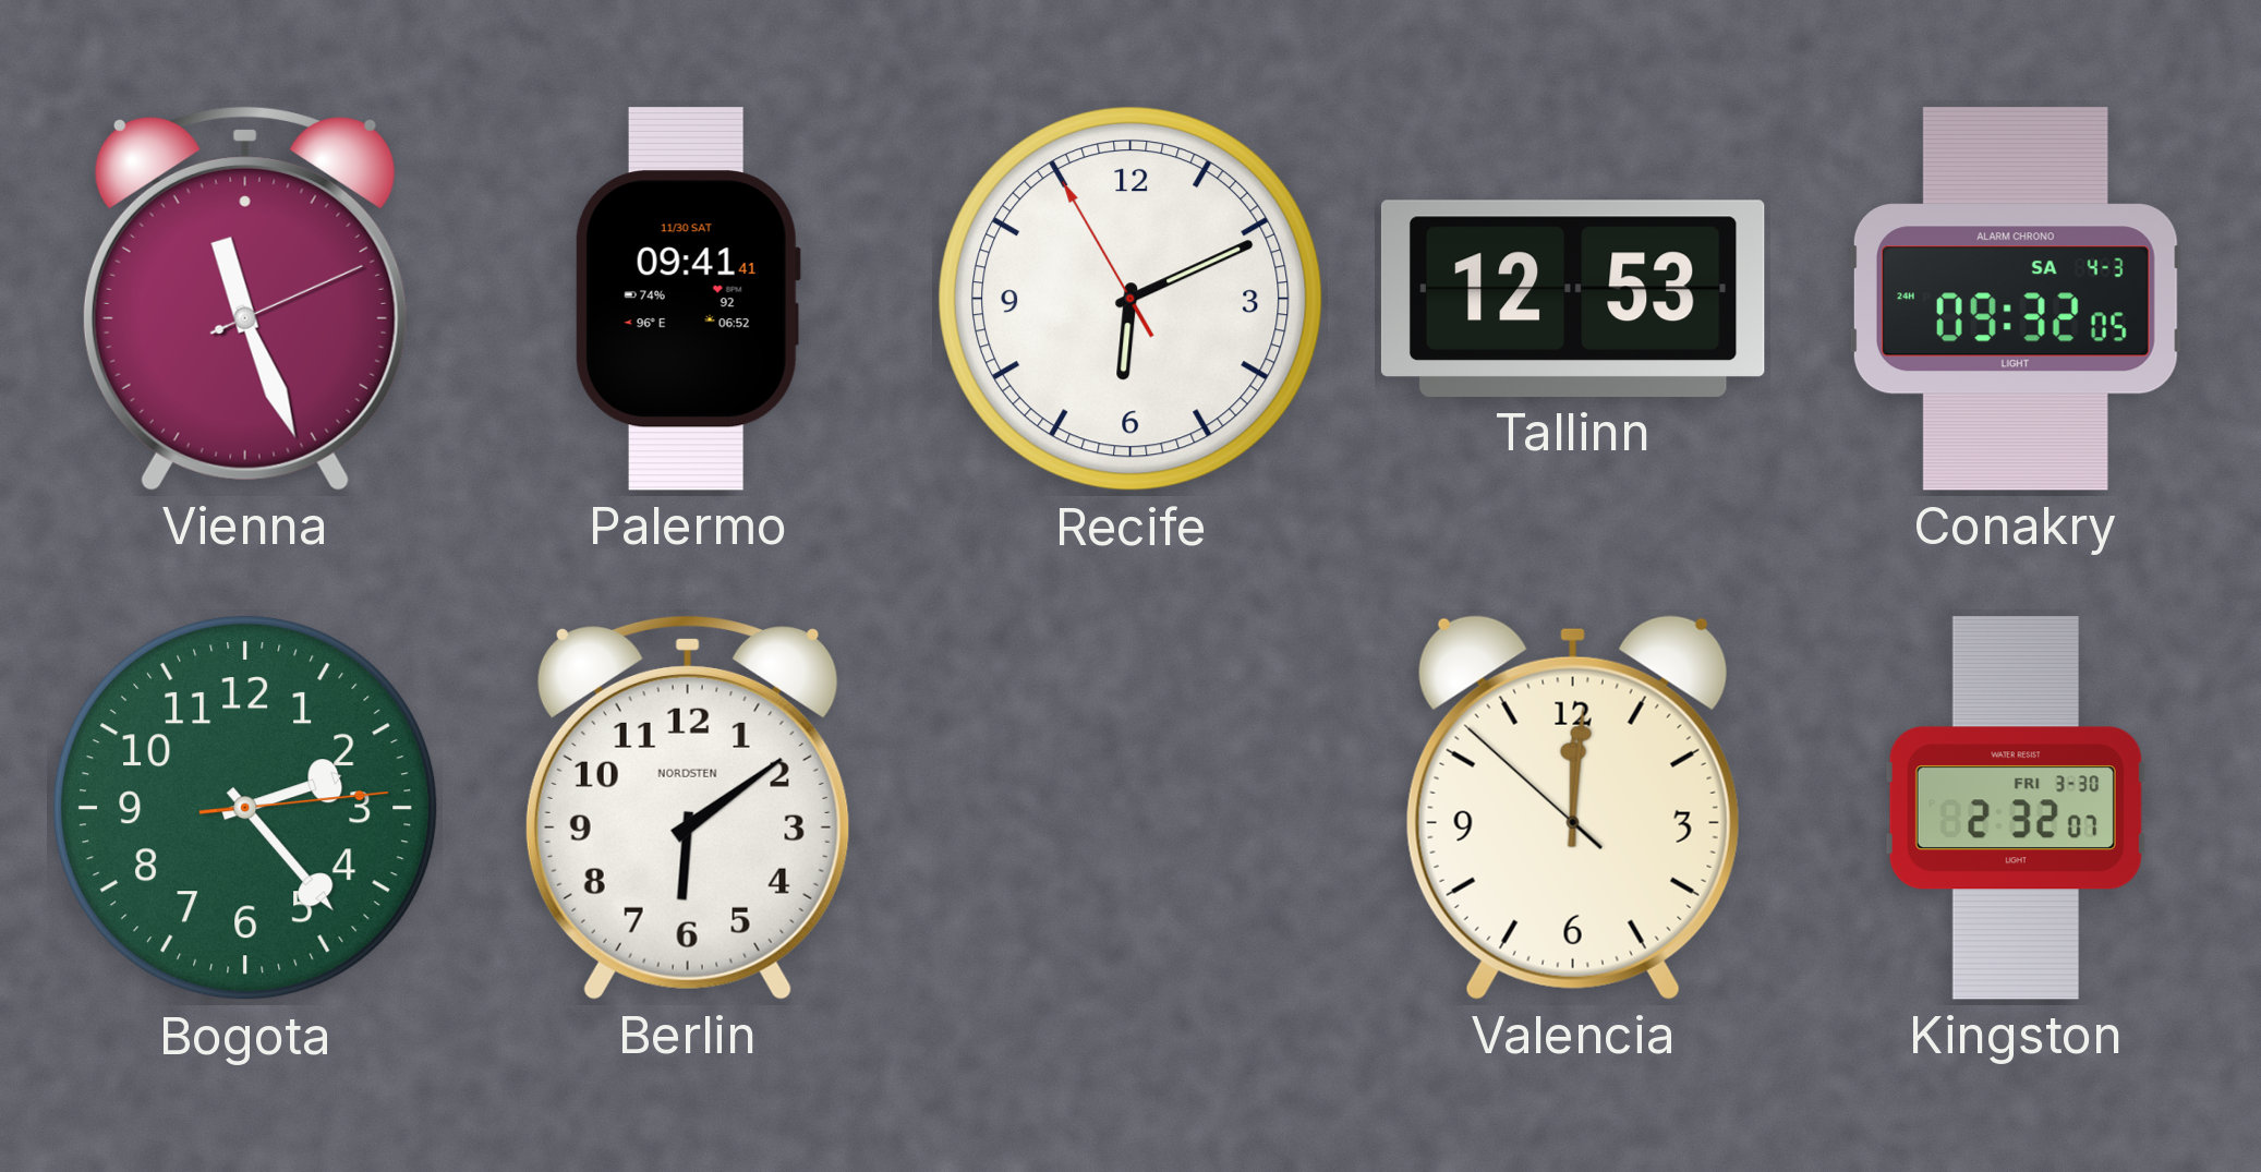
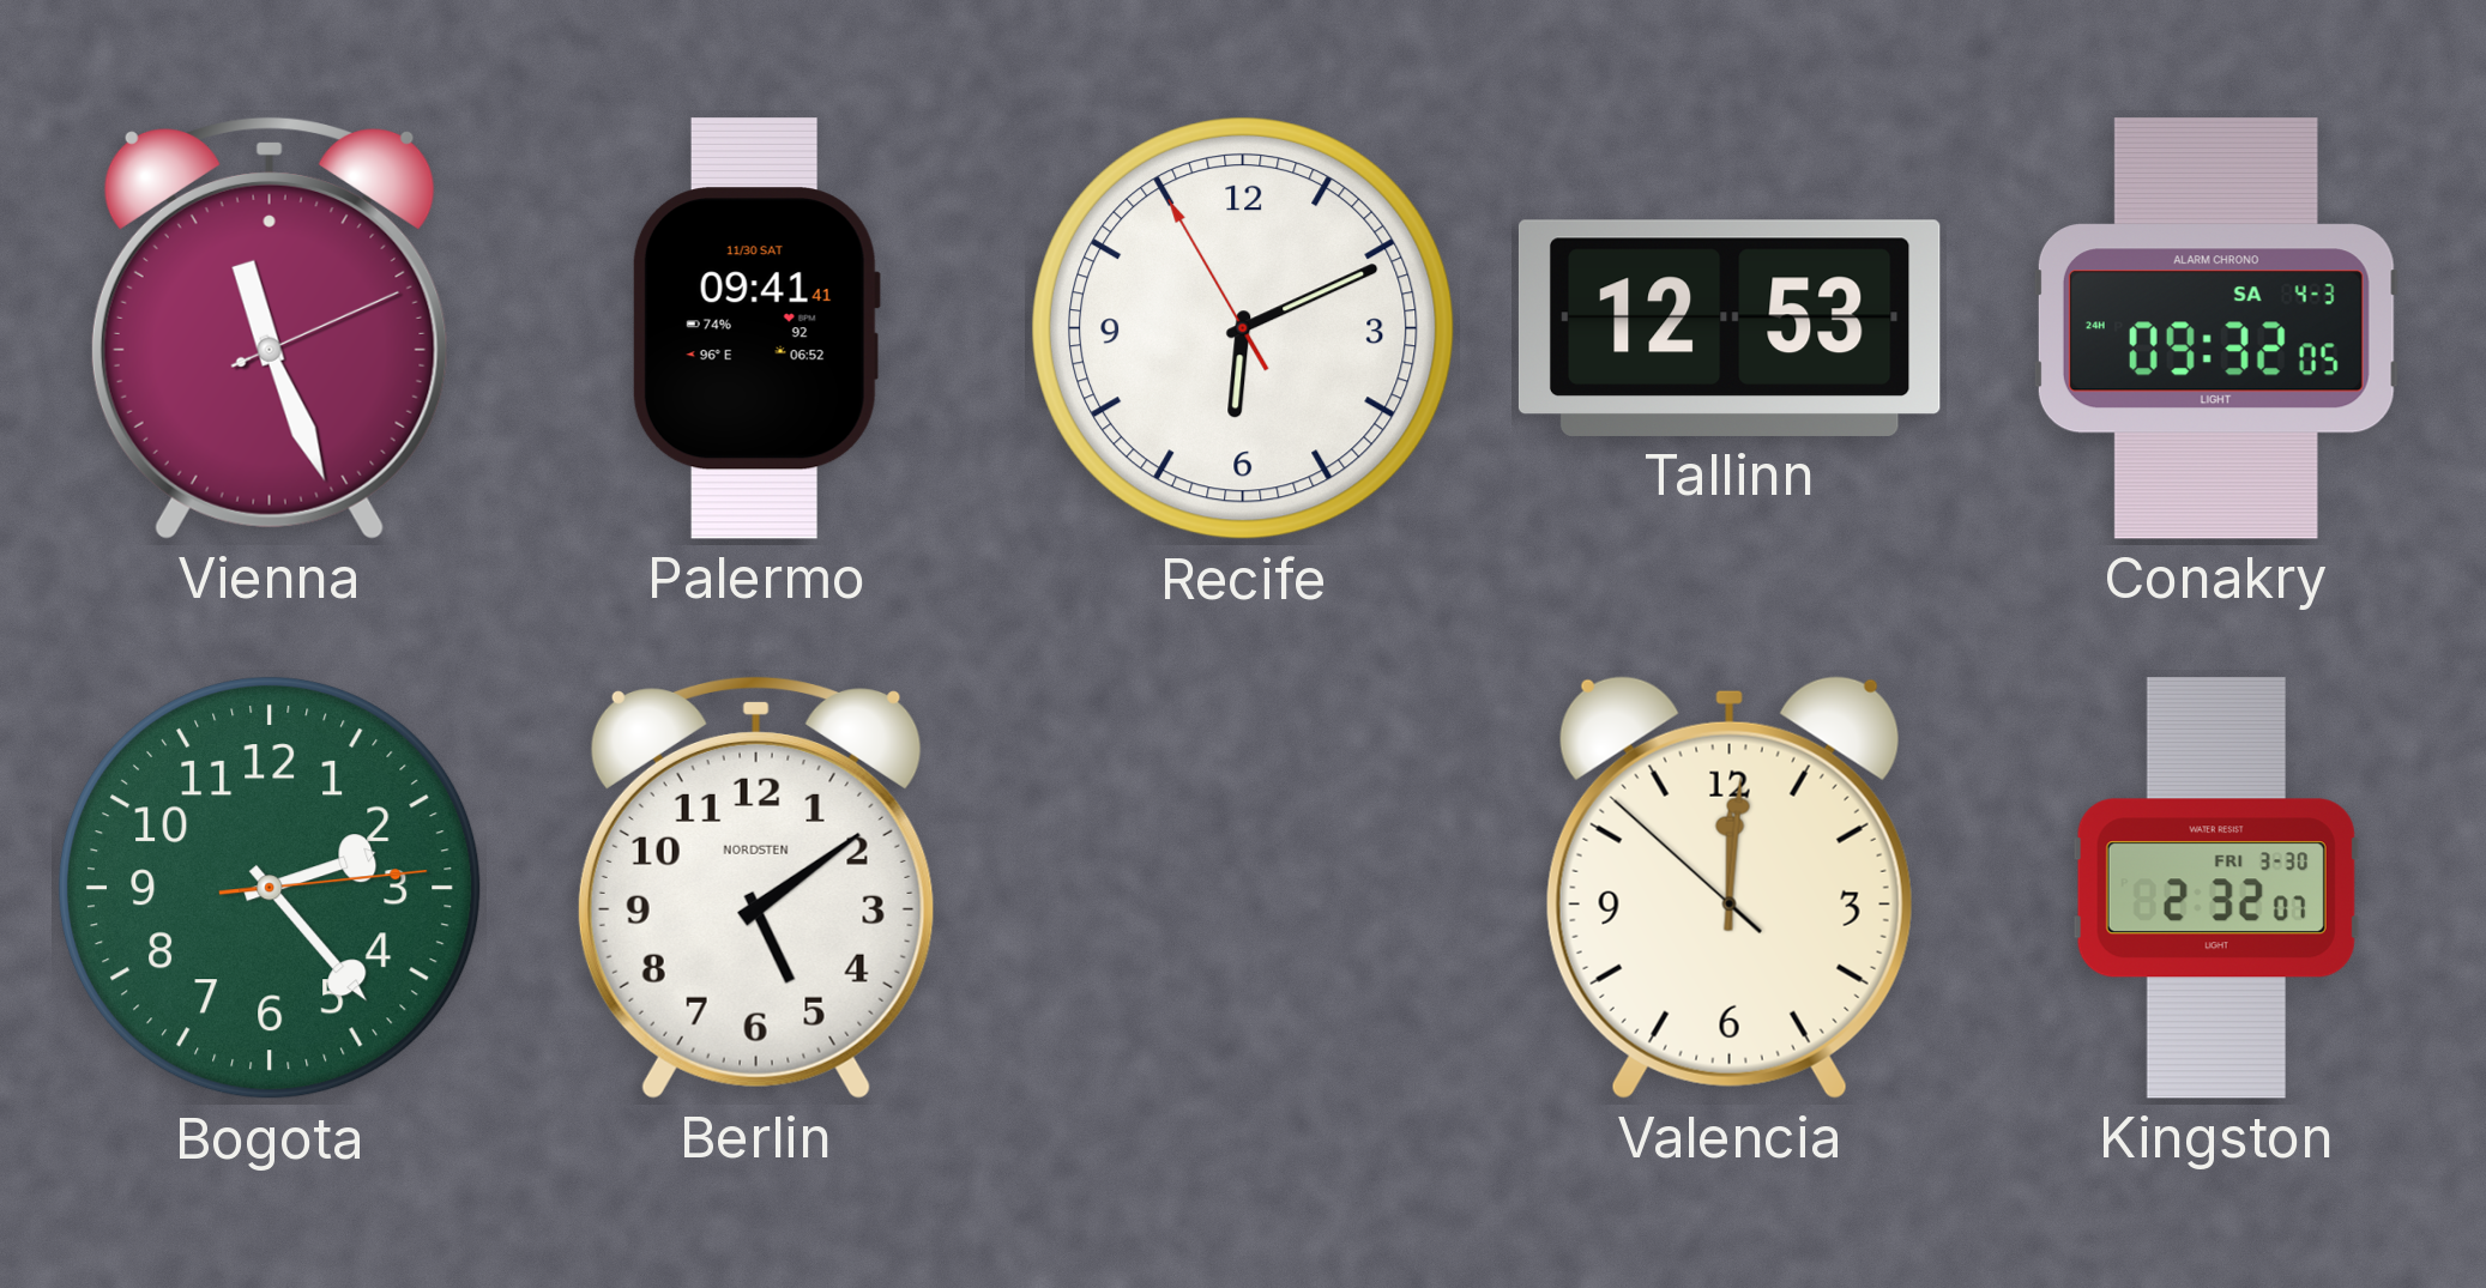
Berlin: 6:09 -> 5:09 (756, 888)
